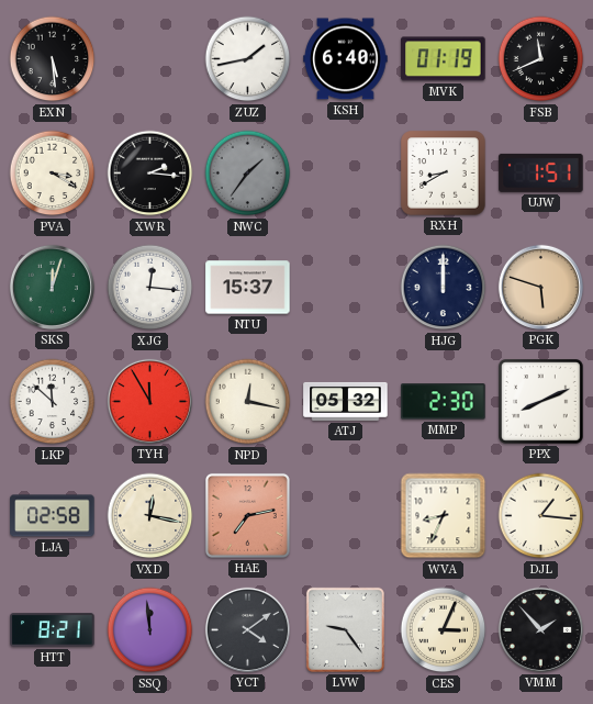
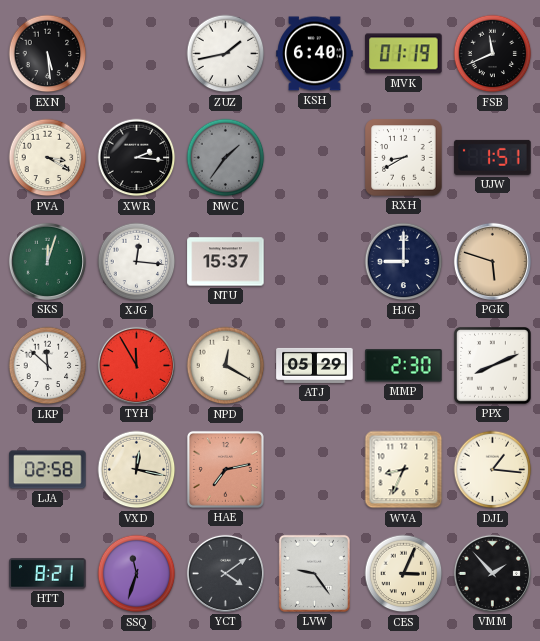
HJG: 12:00 -> 9:00 (404, 262)
NPD: 12:17 -> 12:20 (226, 366)
ATJ: 05:32 -> 05:29 (315, 365)
SSQ: 11:59 -> 11:33 (137, 574)
